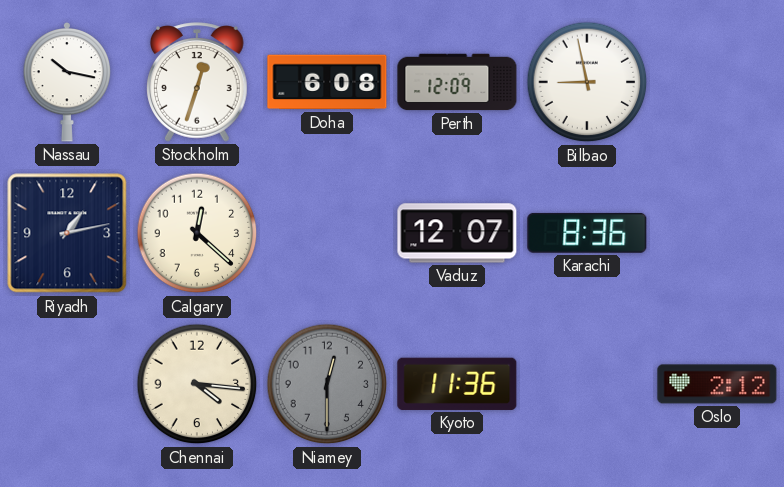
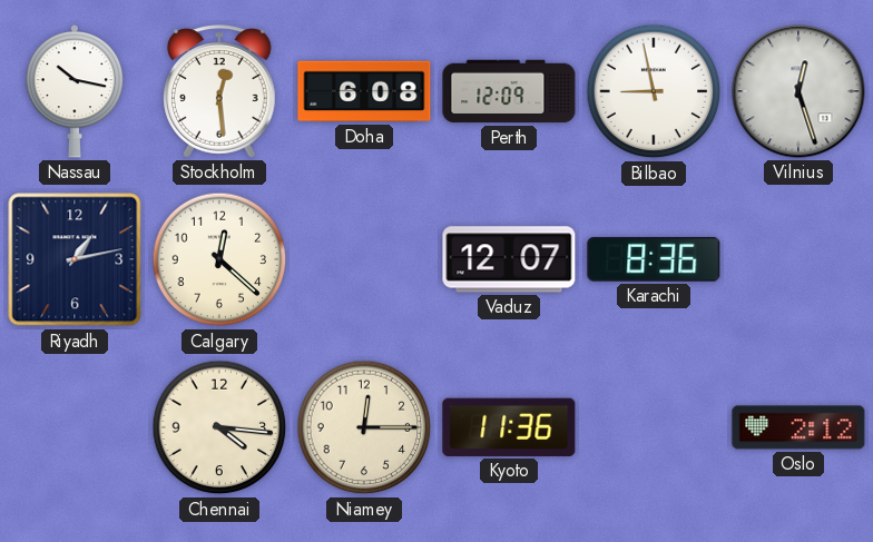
Stockholm: 12:33 -> 12:29 (220, 91)
Vilnius: none -> 12:27 (798, 91)
Niamey: 12:30 -> 12:15 (364, 427)
Niamey dial: grey -> cream (364, 427)
